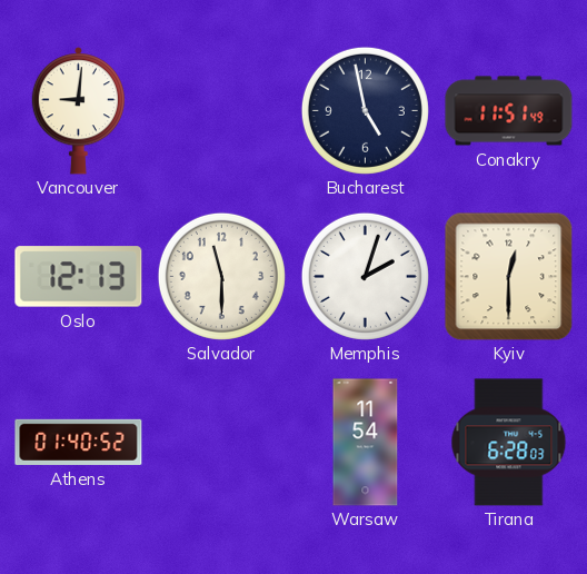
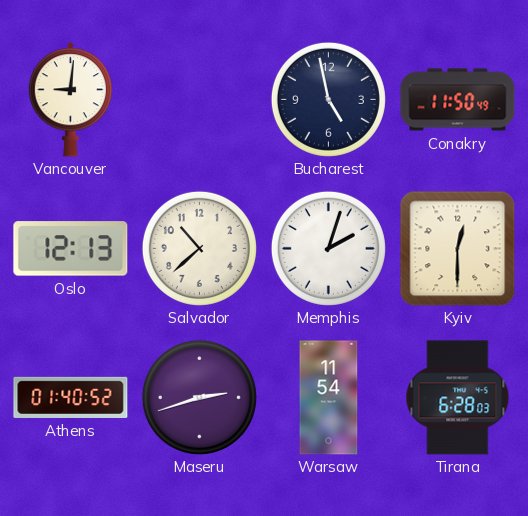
Conakry: 11:51 -> 11:50 (458, 100)
Salvador: 11:30 -> 10:38 (199, 248)
Maseru: none -> 2:42 (199, 397)
